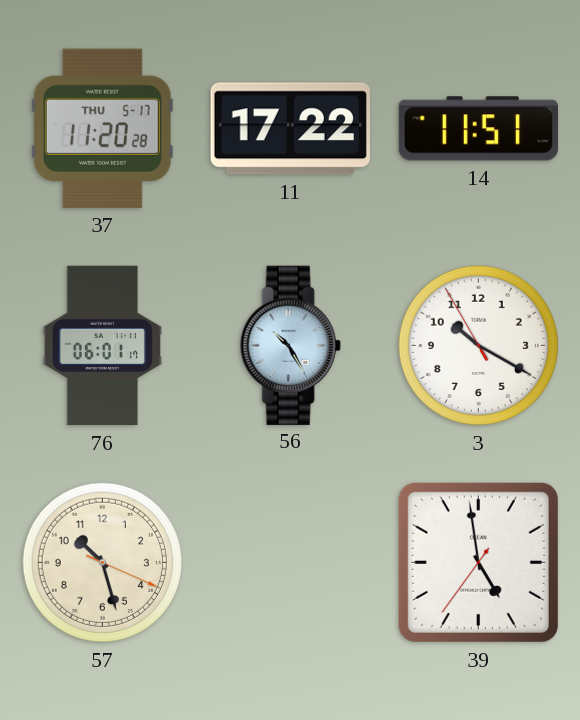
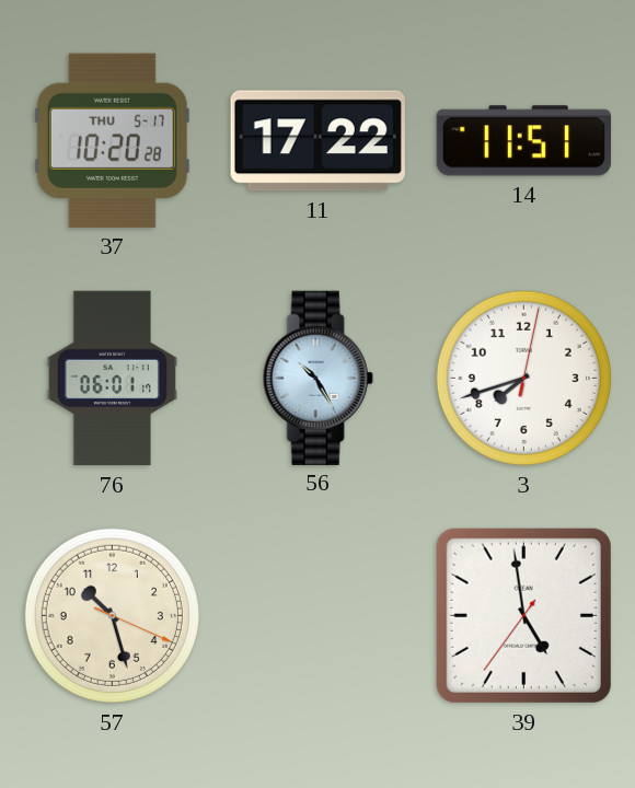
37: 11:20 -> 10:20 (112, 140)
3: 10:19 -> 7:42 (523, 378)
